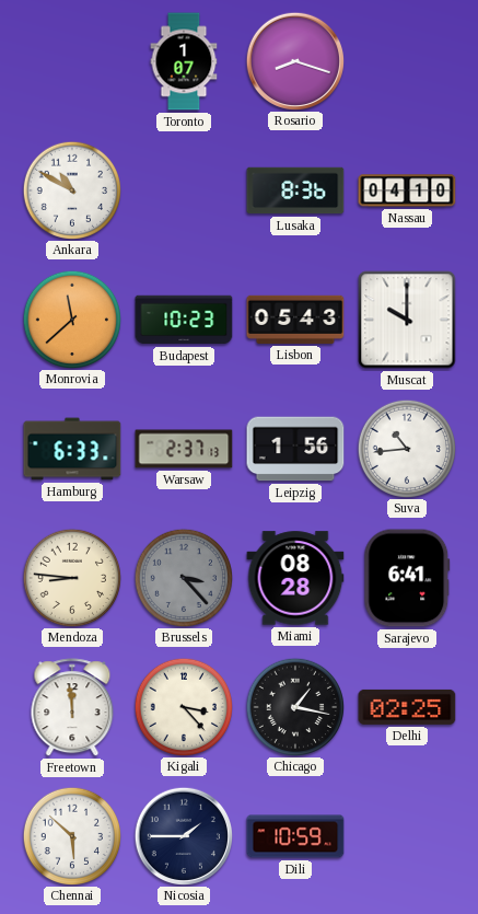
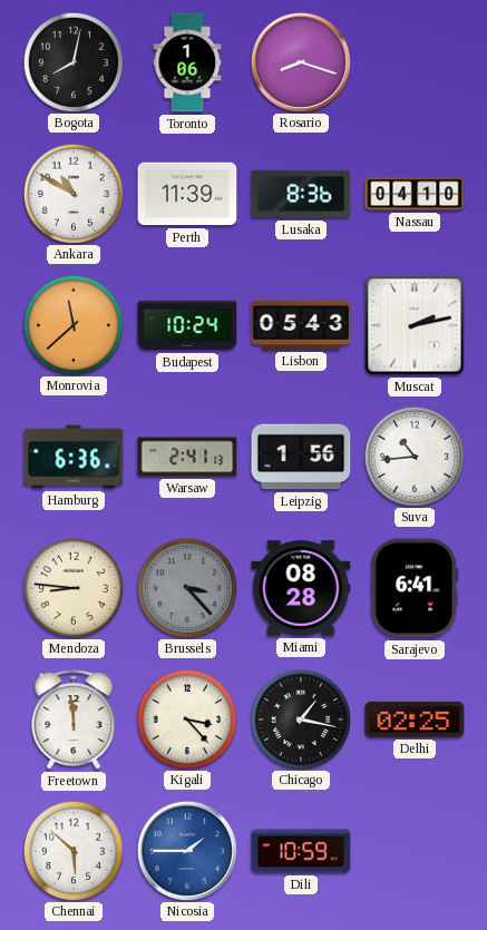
Bogota: none -> 8:02 (72, 61)
Toronto: 1:07 -> 1:06 (187, 62)
Perth: none -> 11:39 (187, 194)
Budapest: 10:23 -> 10:24 (187, 325)
Muscat: 10:00 -> 2:13 (415, 325)
Hamburg: 6:33 -> 6:36 (74, 457)
Warsaw: 2:37 -> 2:41 (187, 457)
Nicosia dial: navy -> blue (186, 850)
